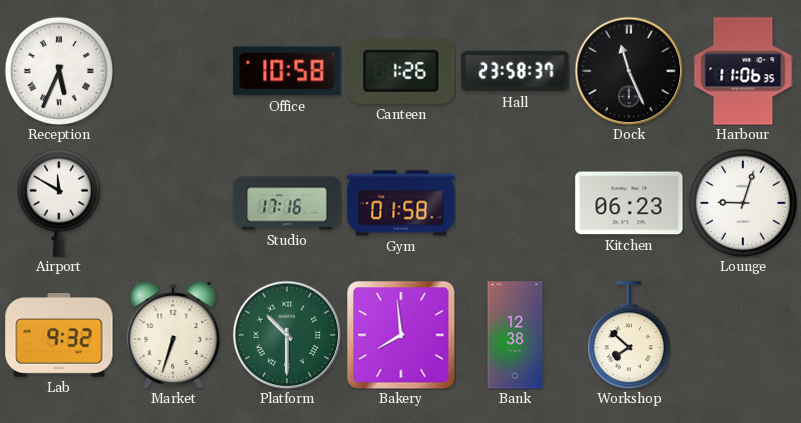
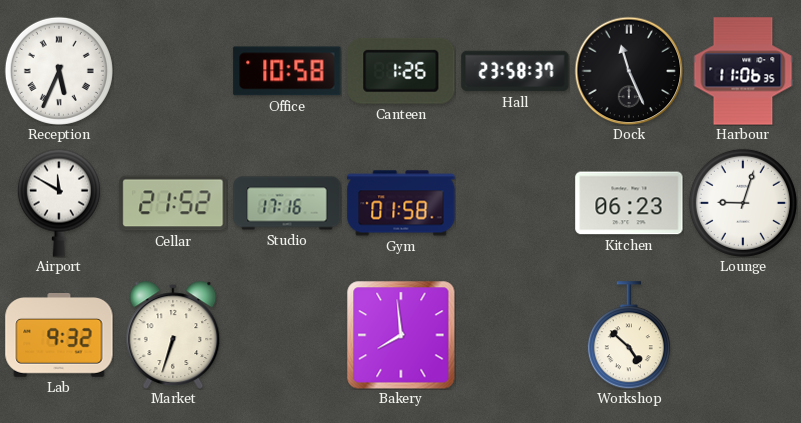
Cellar: none -> 21:52 (173, 203)
Platform: 10:30 -> none (287, 335)
Bank: 12:38 -> none (515, 335)
Workshop: 7:52 -> 4:52 (629, 335)
